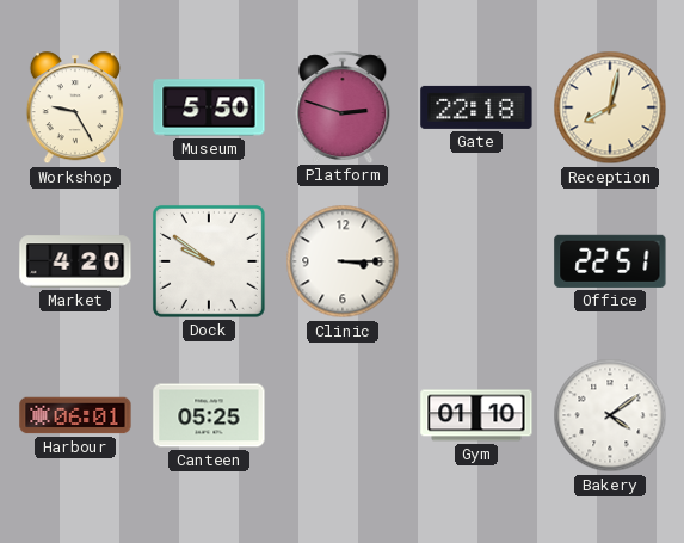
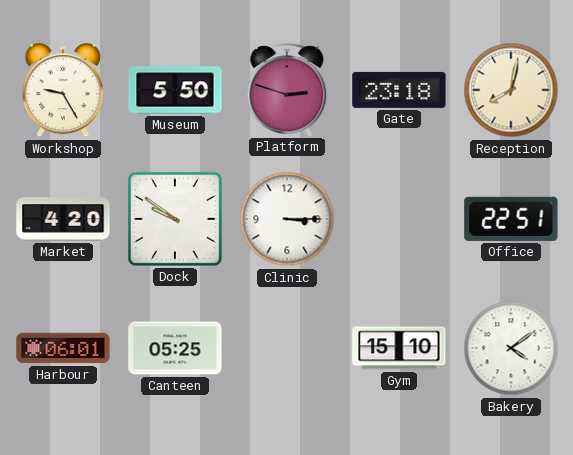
Gate: 22:18 -> 23:18 (399, 90)
Gym: 01:10 -> 15:10 (399, 348)
